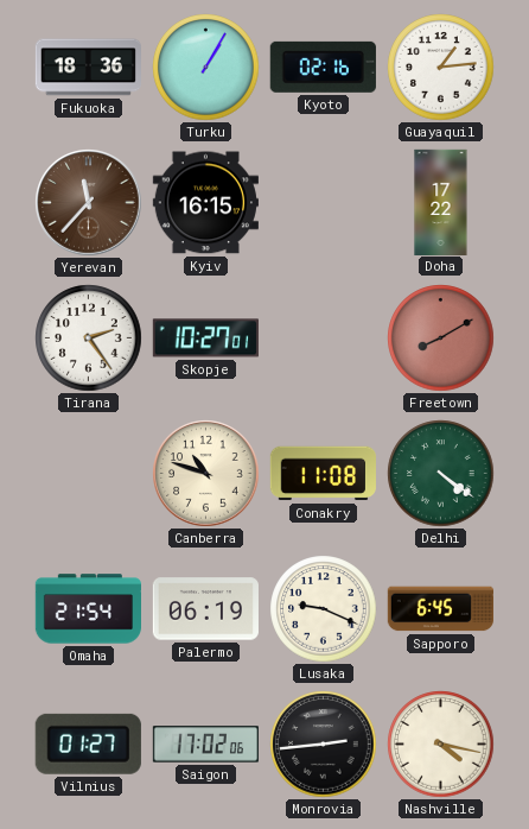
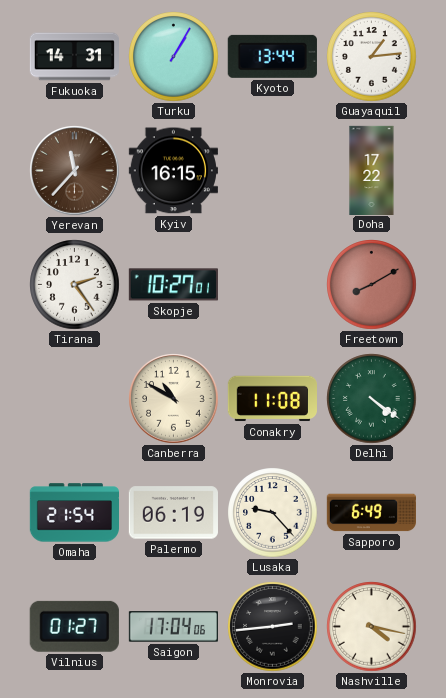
Fukuoka: 18:36 -> 14:31 (74, 57)
Kyoto: 02:16 -> 13:44 (272, 56)
Canberra: 10:48 -> 10:50 (174, 399)
Lusaka: 9:19 -> 9:23 (273, 513)
Sapporo: 6:45 -> 6:49 (371, 513)
Saigon: 17:02 -> 17:04 (173, 627)
